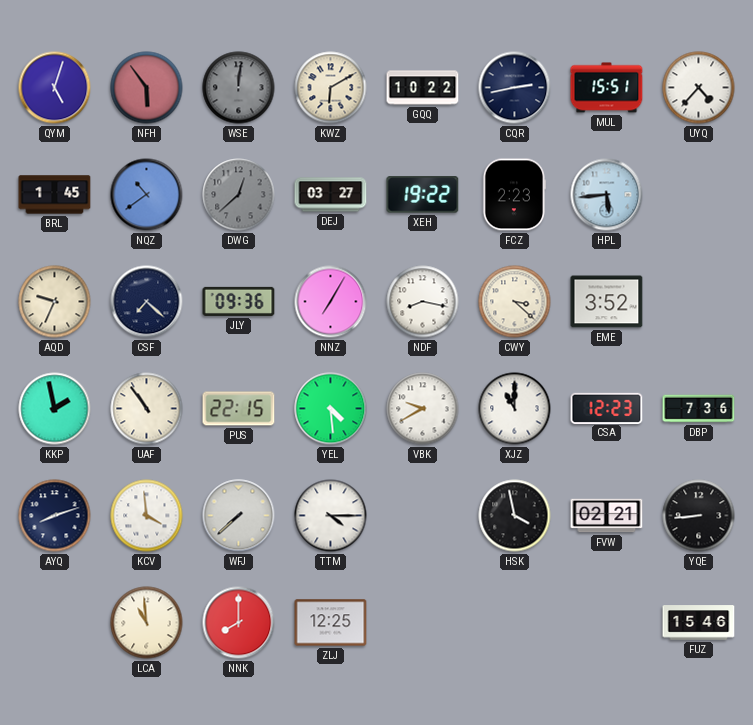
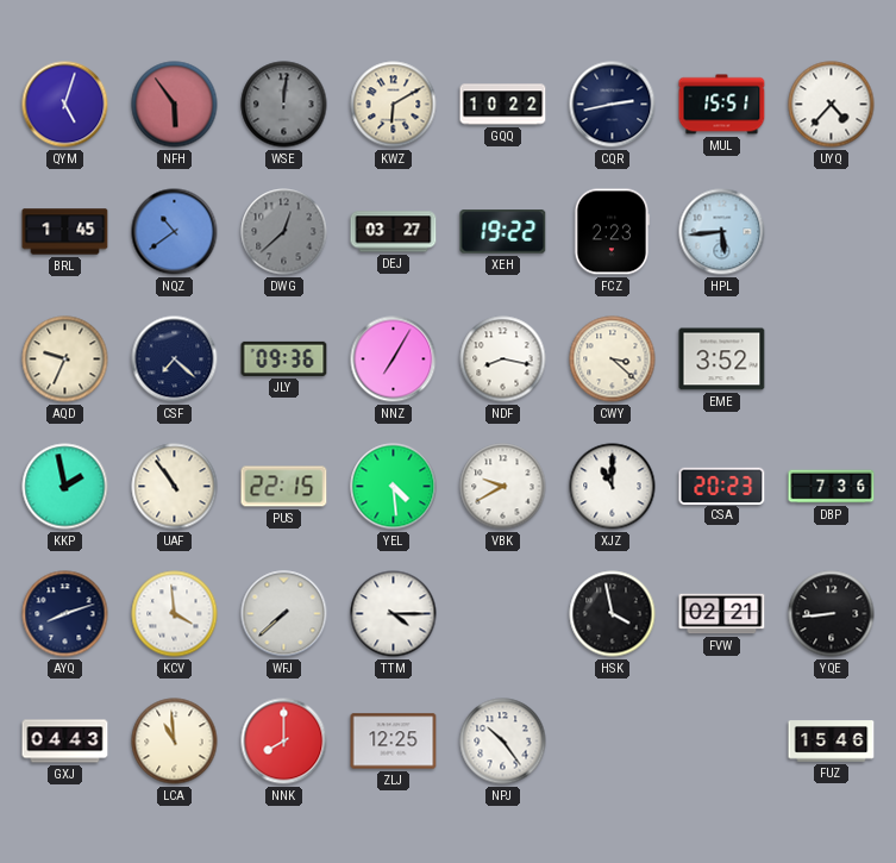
CSA: 12:23 -> 20:23 (722, 486)
GXJ: none -> 04:43 (65, 742)
NPJ: none -> 10:24 (503, 742)
